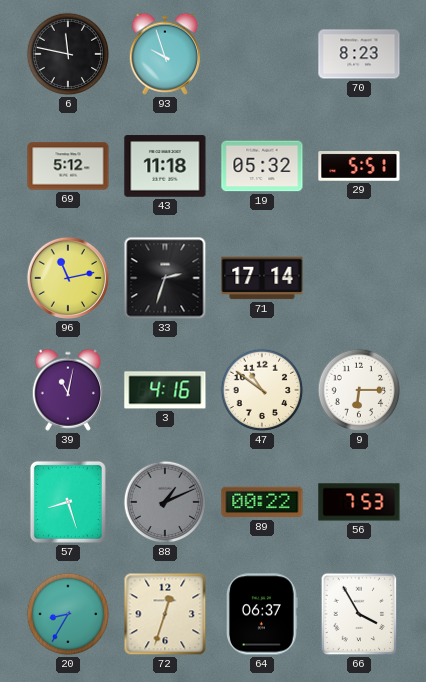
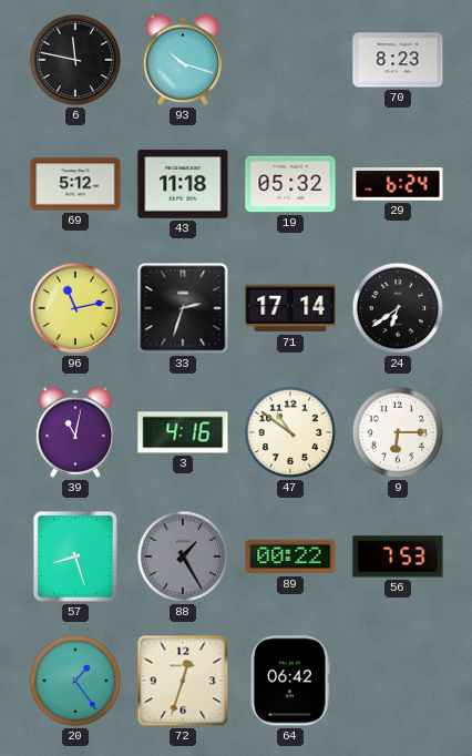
93: 9:57 -> 10:18 (183, 60)
29: 5:51 -> 6:24 (398, 184)
24: none -> 6:39 (398, 308)
88: 1:11 -> 1:25 (183, 556)
20: 8:35 -> 1:24 (75, 681)
64: 06:37 -> 06:42 (291, 681)
66: 3:55 -> none (359, 614)
